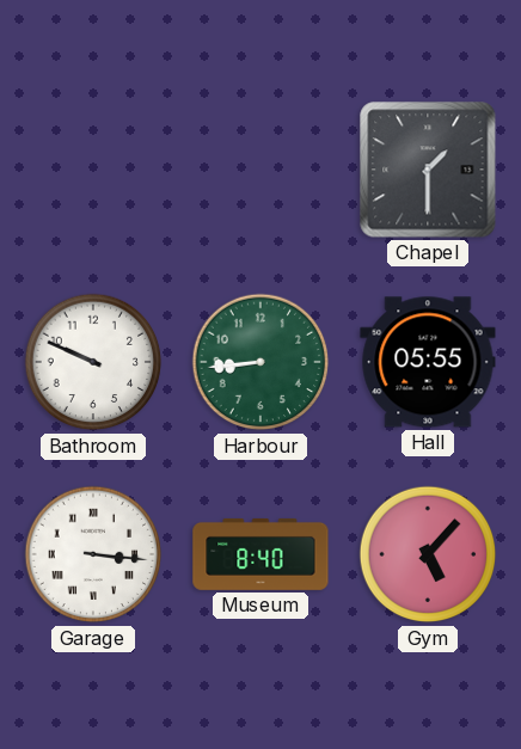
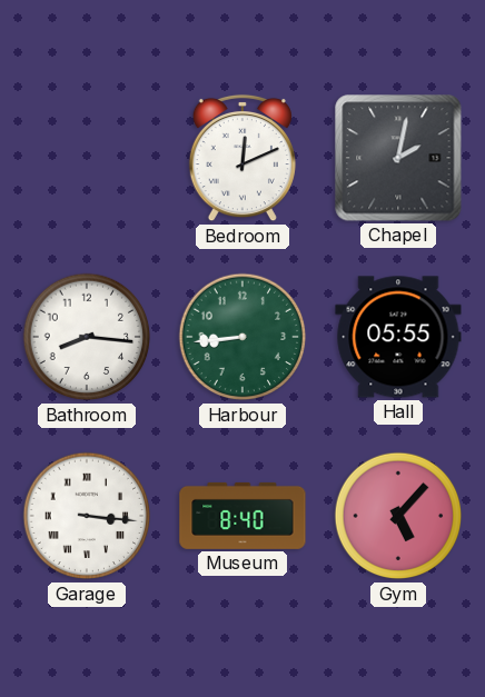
Bedroom: none -> 12:11 (242, 158)
Chapel: 1:30 -> 2:02 (398, 158)
Bathroom: 9:49 -> 8:16 (87, 337)
